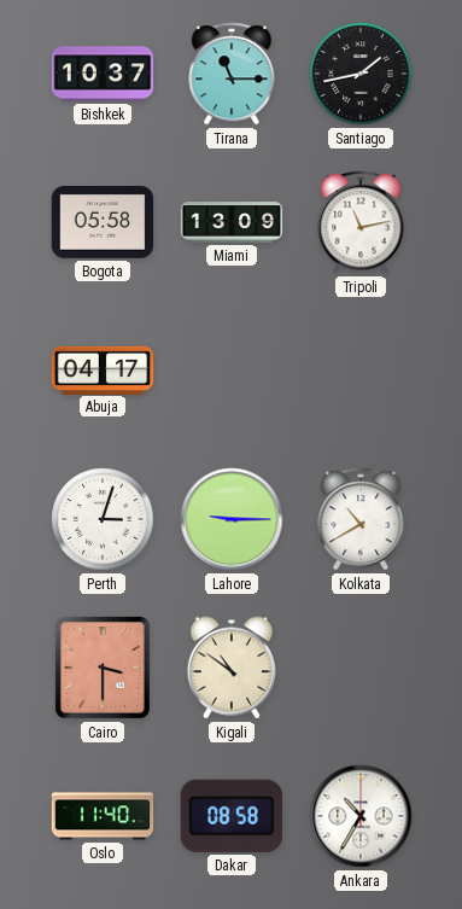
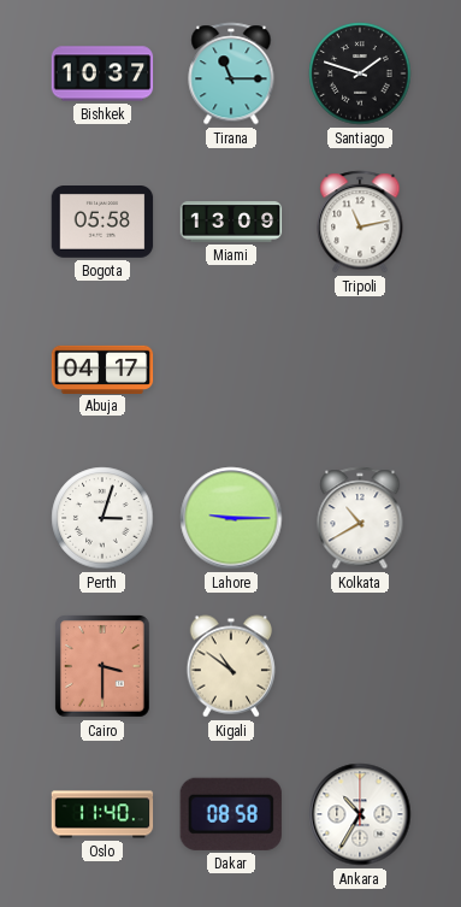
Santiago: 1:43 -> 1:48 (360, 73)
